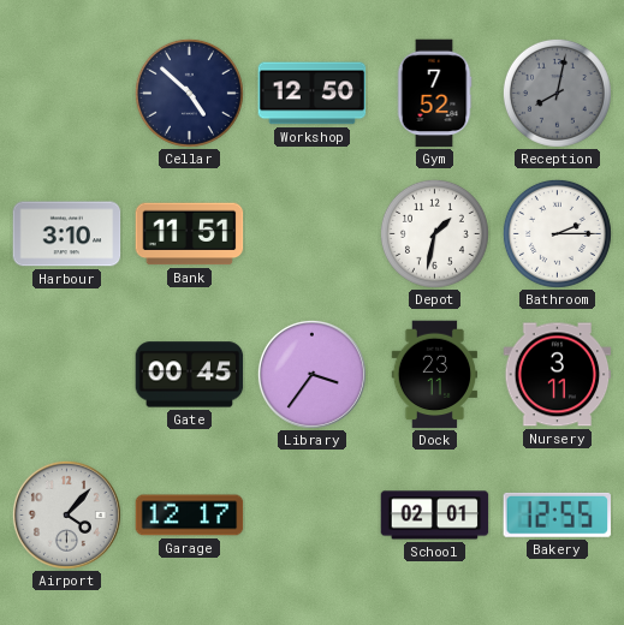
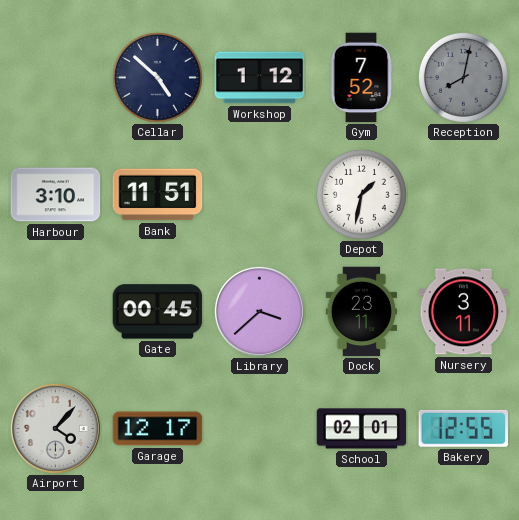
Workshop: 12:50 -> 1:12 (260, 78)
Bathroom: 2:15 -> none (557, 233)
Library: 3:36 -> 3:38 (259, 311)
